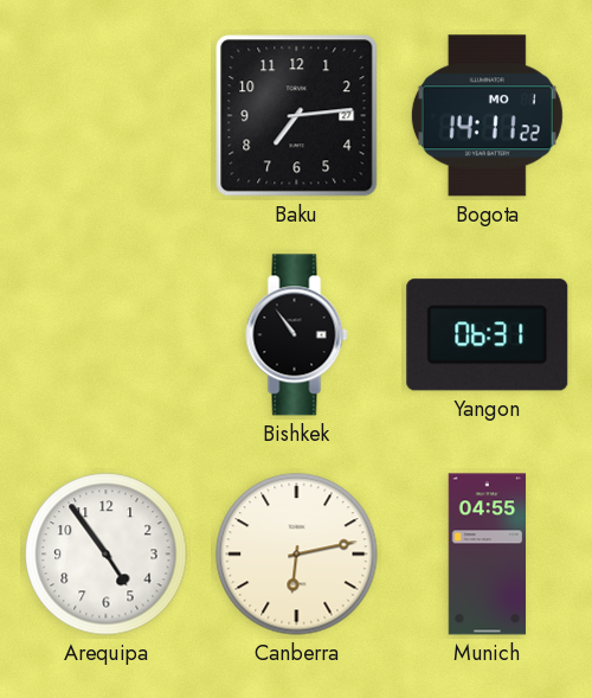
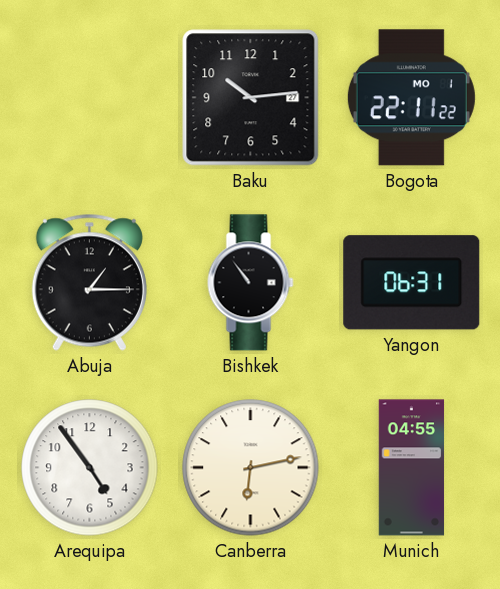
Baku: 7:14 -> 10:14 (251, 98)
Bogota: 14:11 -> 22:11 (411, 98)
Abuja: none -> 1:15 (89, 282)
